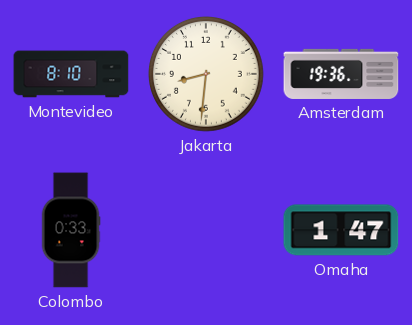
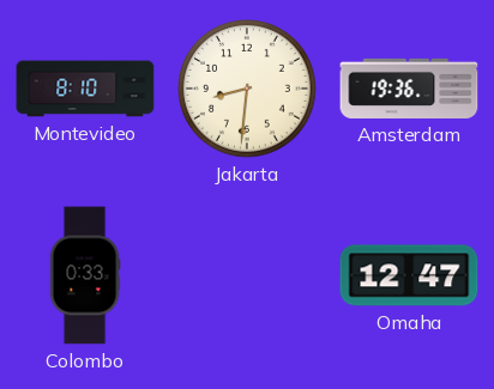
Omaha: 1:47 -> 12:47 (409, 275)
